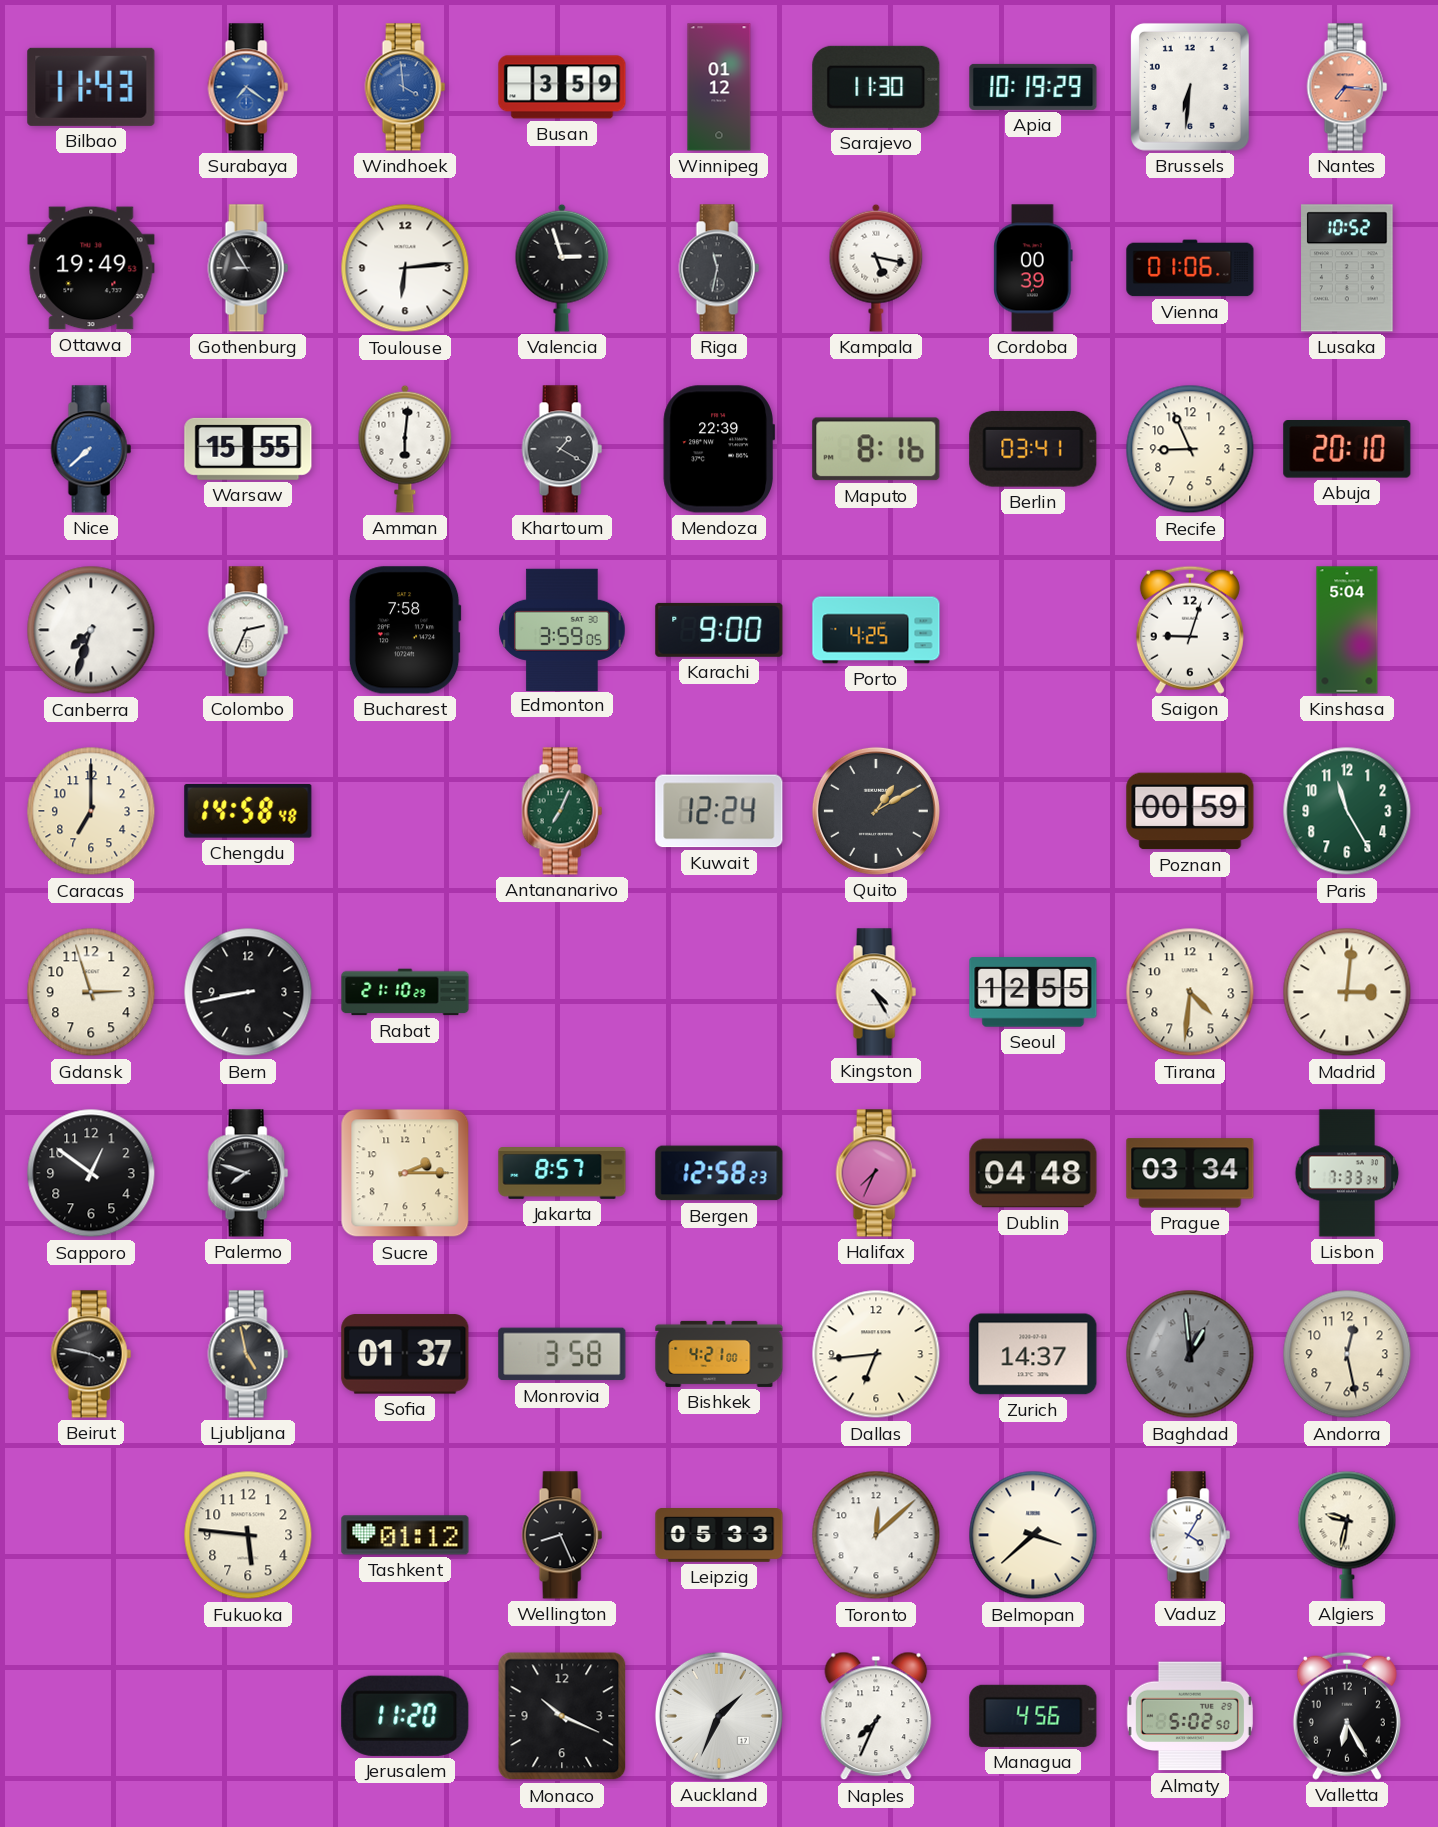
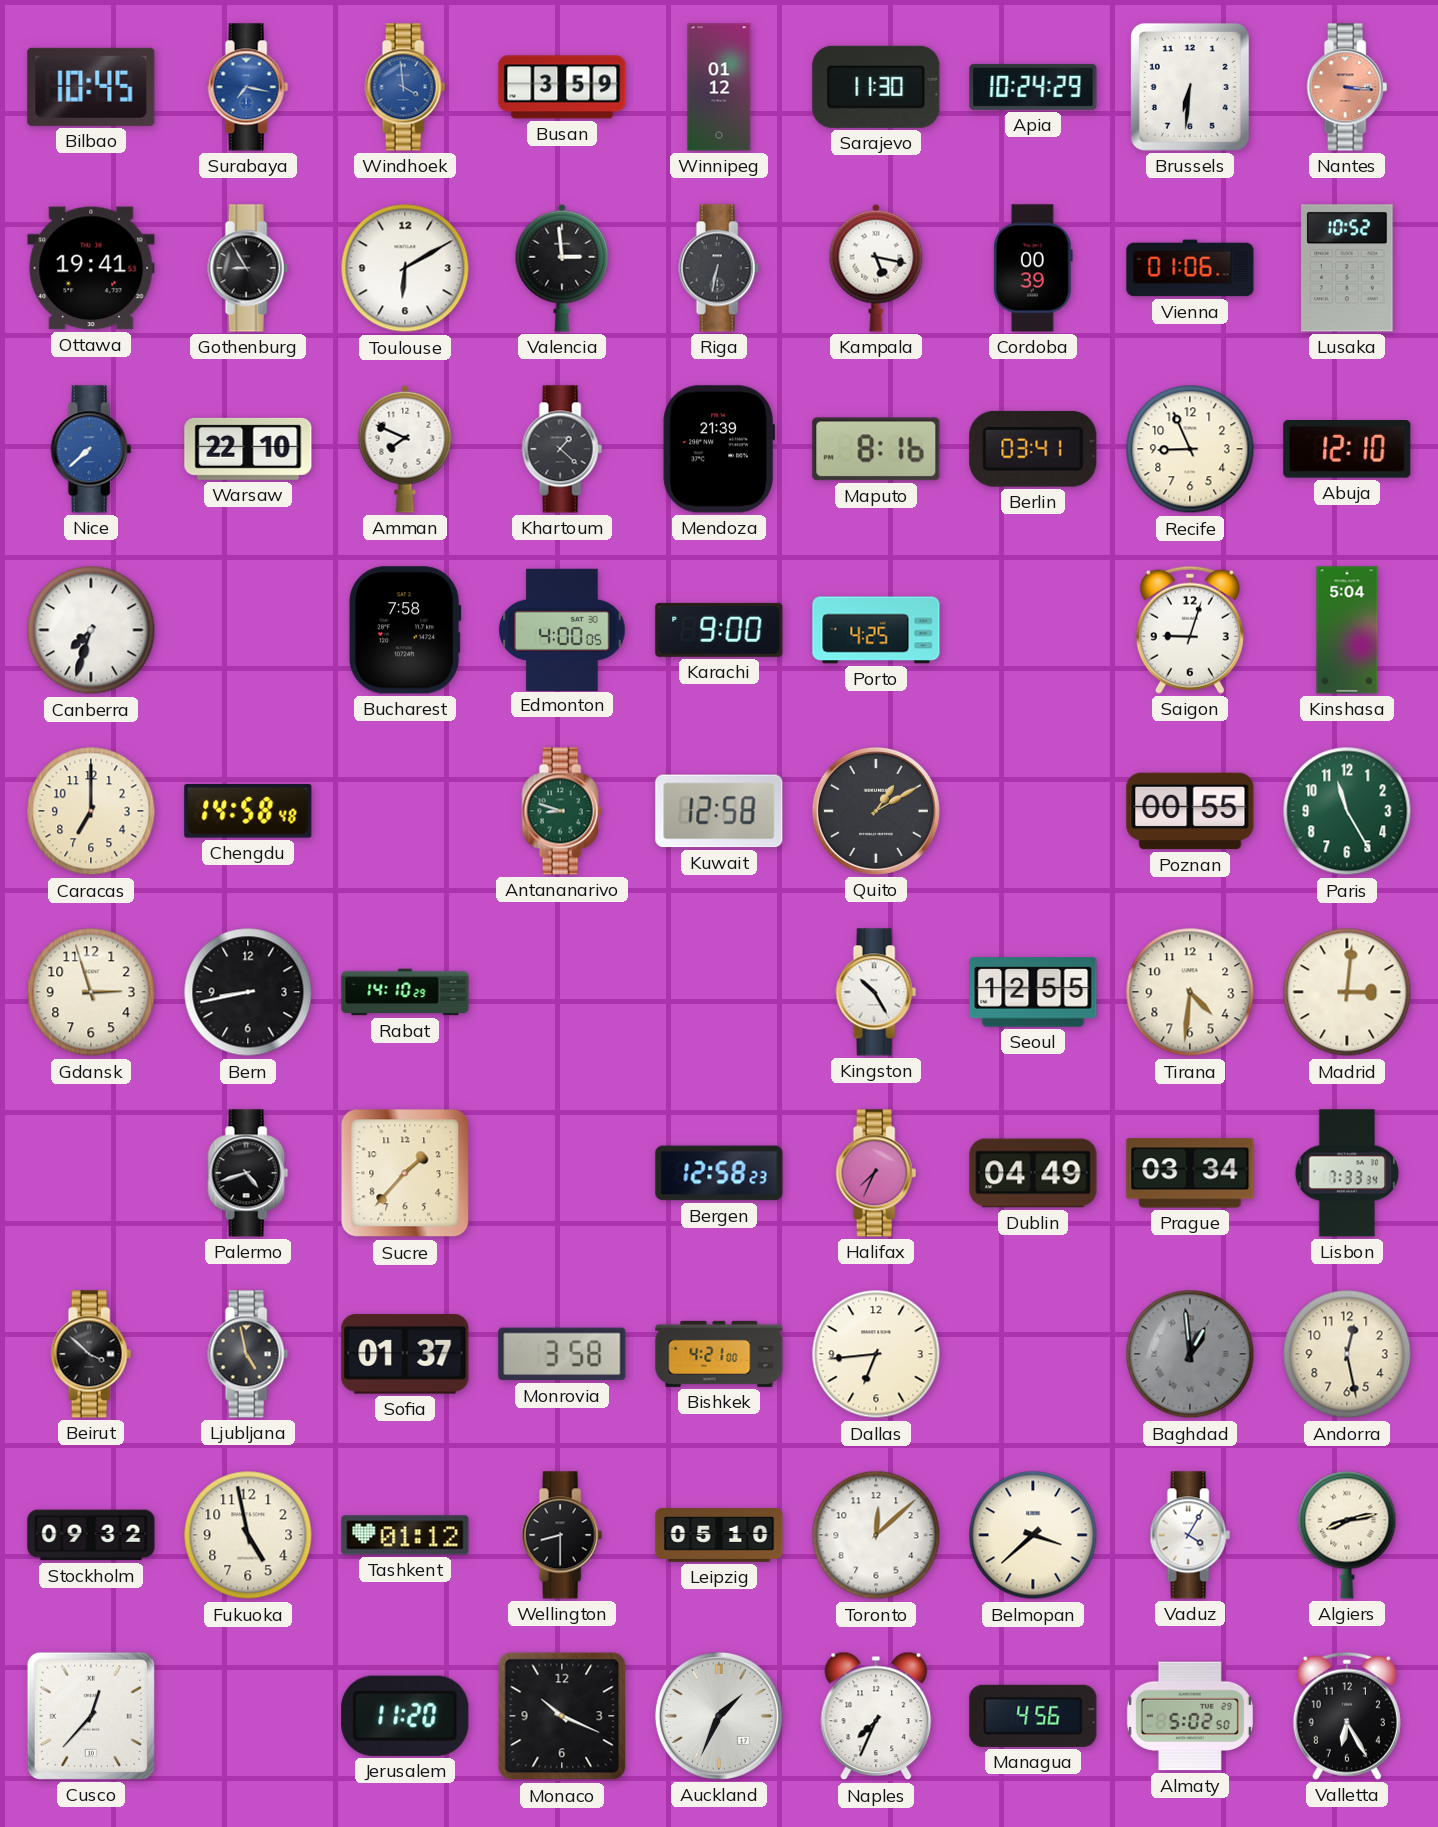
Bilbao: 11:43 -> 10:45 (91, 87)
Surabaya: 7:21 -> 7:17 (248, 87)
Apia: 10:19 -> 10:24 (1033, 87)
Nantes: 7:16 -> 3:16 (1347, 87)
Ottawa: 19:49 -> 19:41 (91, 268)
Toulouse: 6:14 -> 6:10 (405, 268)
Valencia: 2:57 -> 2:59 (562, 268)
Riga: 11:32 -> 6:32 (719, 268)
Warsaw: 15:55 -> 22:10 (248, 449)
Amman: 6:01 -> 7:49 (405, 449)
Khartoum: 1:20 -> 1:22 (562, 449)
Mendoza: 22:39 -> 21:39 (719, 449)
Abuja: 20:10 -> 12:10 (1347, 450)
Colombo: 2:34 -> none (248, 630)
Edmonton: 3:59 -> 4:00 (562, 629)
Antananarivo: 7:04 -> 8:48 (562, 811)
Kuwait: 12:24 -> 12:58 (719, 811)
Poznan: 00:59 -> 00:55 (1190, 811)
Rabat: 21:10 -> 14:10 (405, 992)
Kingston: 4:25 -> 10:25 (876, 992)
Sapporo: 12:51 -> none (91, 1173)
Palermo: 7:48 -> 4:42 (248, 1173)
Sucre: 2:15 -> 1:37 (405, 1173)
Jakarta: 8:57 -> none (562, 1174)
Dublin: 04:48 -> 04:49 (1033, 1173)
Beirut: 3:47 -> 3:52 (91, 1354)
Zurich: 14:37 -> none (1033, 1354)
Stockholm: none -> 09:32 (91, 1535)
Fukuoka: 5:46 -> 4:58 (248, 1535)
Wellington: 8:26 -> 8:30 (562, 1535)
Leipzig: 05:33 -> 05:10 (719, 1536)
Algiers: 9:32 -> 8:13 (1347, 1535)
Cusco: none -> 12:37 (91, 1716)
